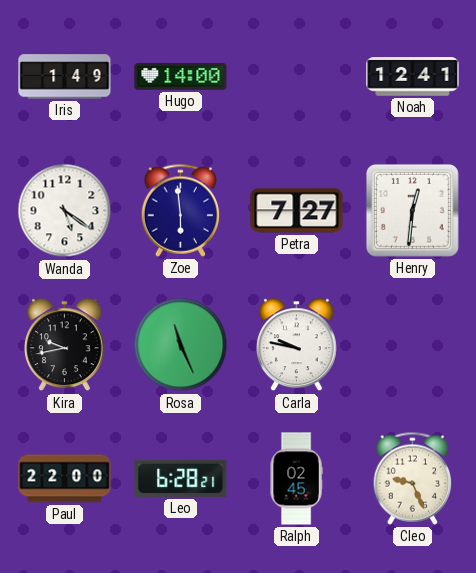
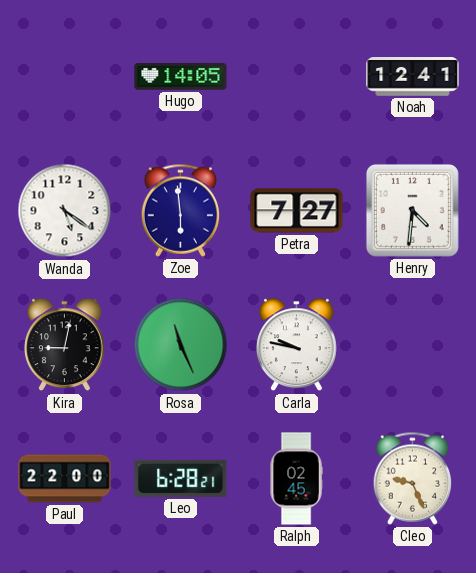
Iris: 1:49 -> none (65, 77)
Hugo: 14:00 -> 14:05 (181, 77)
Henry: 12:31 -> 4:31 (412, 210)
Kira: 9:43 -> 9:02 (65, 345)
